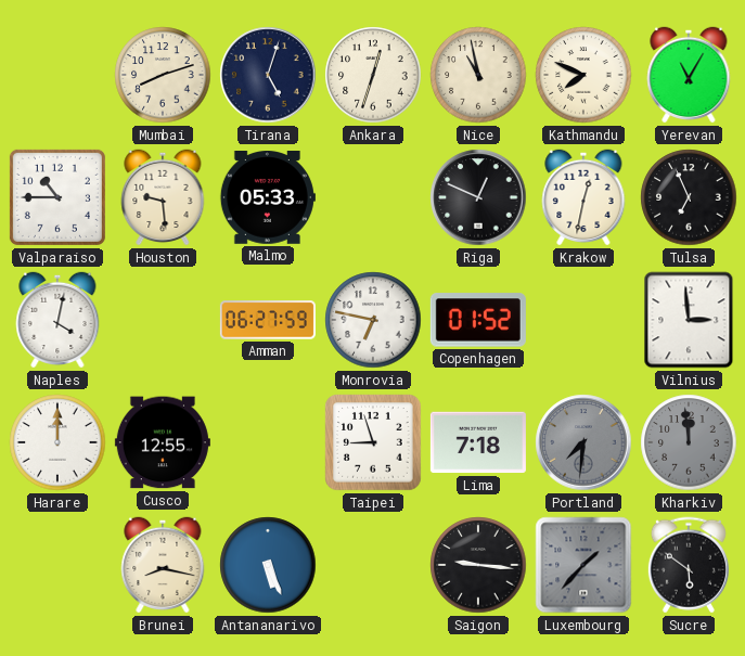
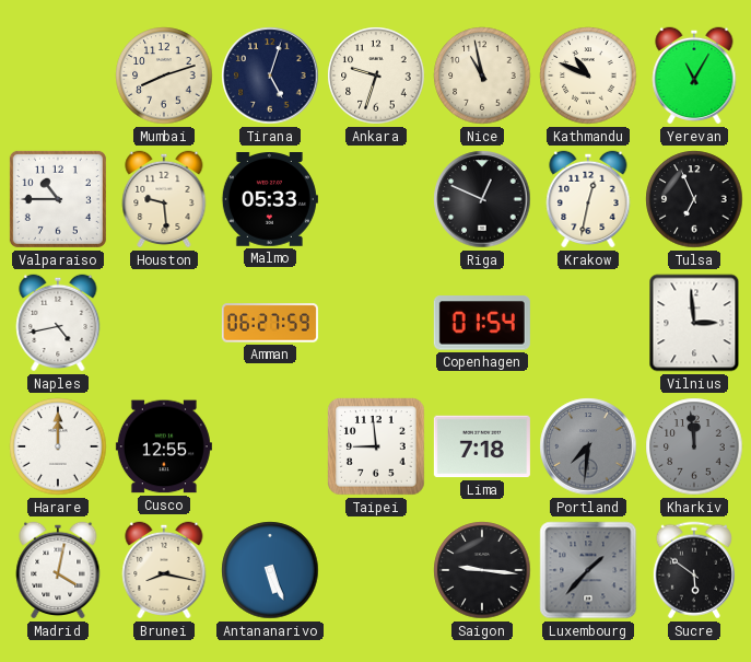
Ankara: 12:33 -> 9:33 (376, 76)
Kathmandu: 7:49 -> 10:49 (588, 76)
Naples: 4:02 -> 4:43 (58, 323)
Monrovia: 6:47 -> none (373, 320)
Copenhagen: 01:52 -> 01:54 (482, 323)
Taipei: 8:57 -> 8:59 (376, 446)
Madrid: none -> 4:02 (58, 570)
